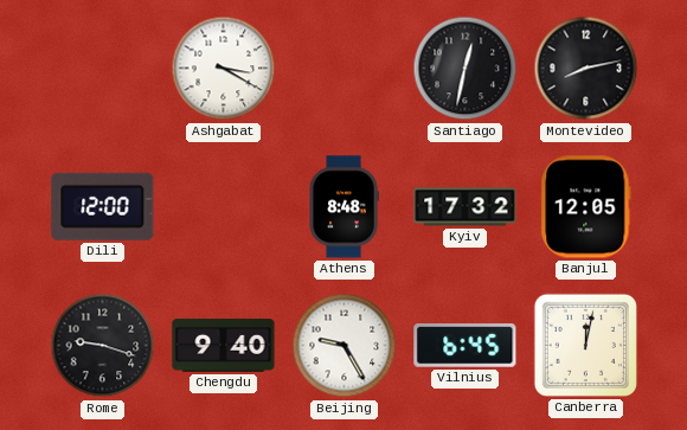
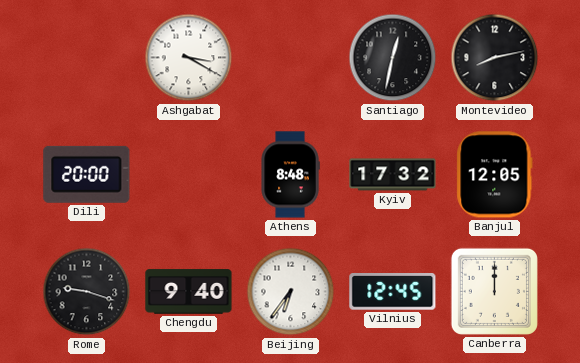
Dili: 12:00 -> 20:00 (87, 174)
Beijing: 9:25 -> 6:36 (291, 292)
Vilnius: 6:45 -> 12:45 (393, 292)
Canberra: 12:02 -> 12:00 (494, 291)
